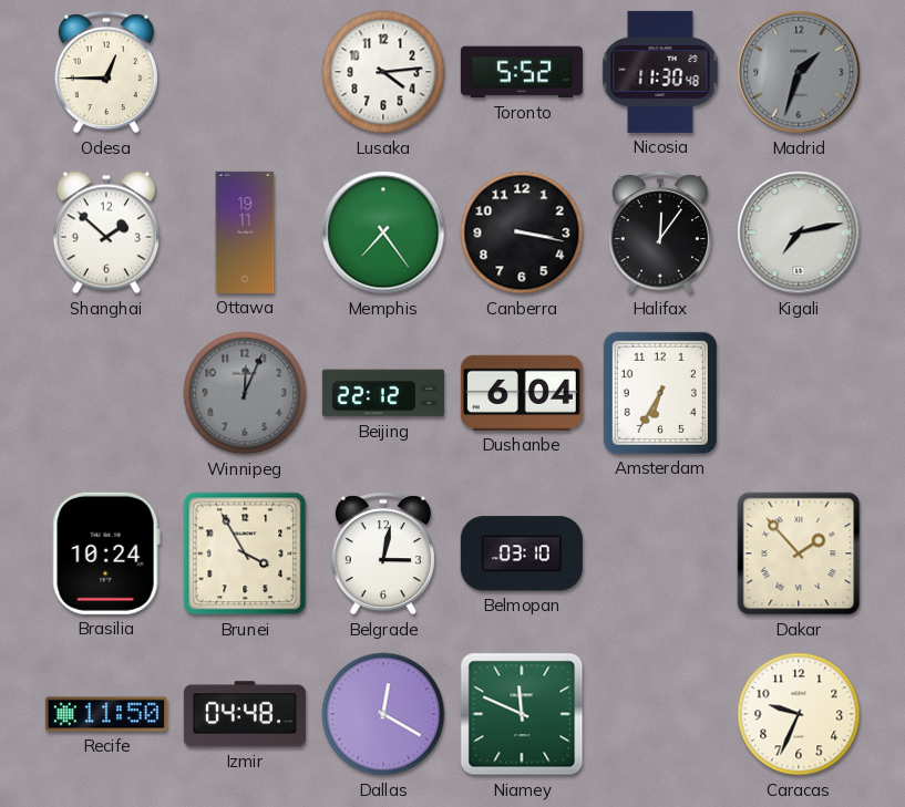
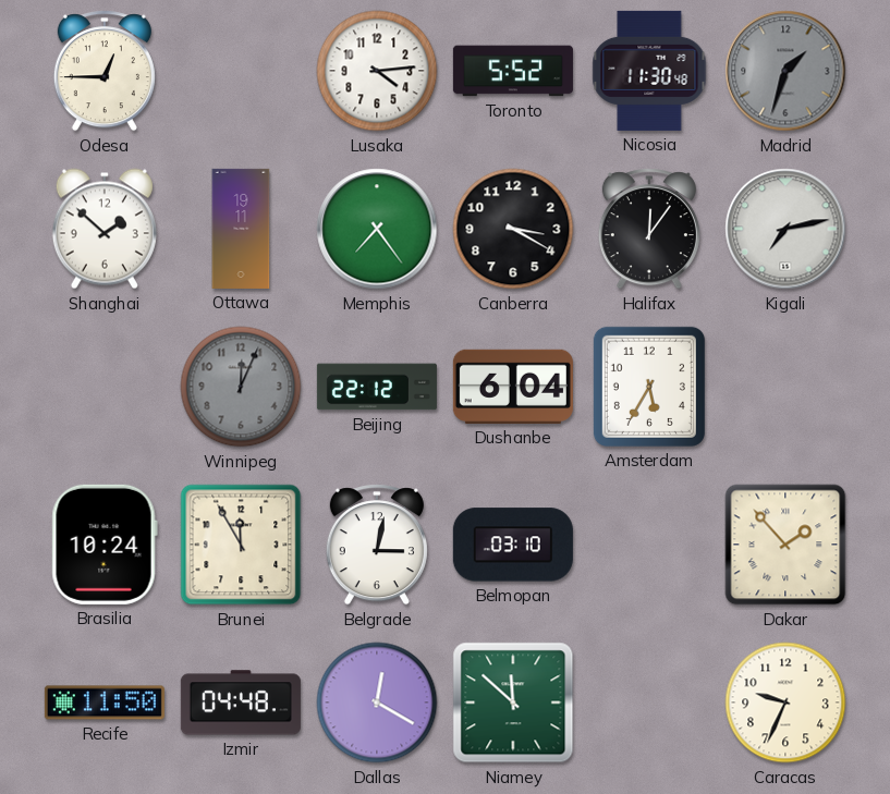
Canberra: 3:17 -> 3:20 (513, 229)
Amsterdam: 6:35 -> 5:35 (649, 387)
Brunei: 3:55 -> 11:55 (241, 545)
Niamey: 11:49 -> 11:52 (513, 703)
